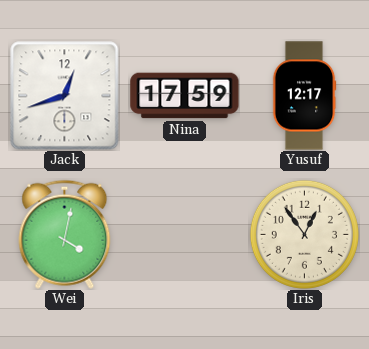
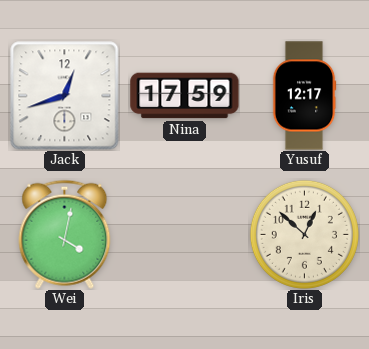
Iris: 12:54 -> 12:52 (304, 234)
